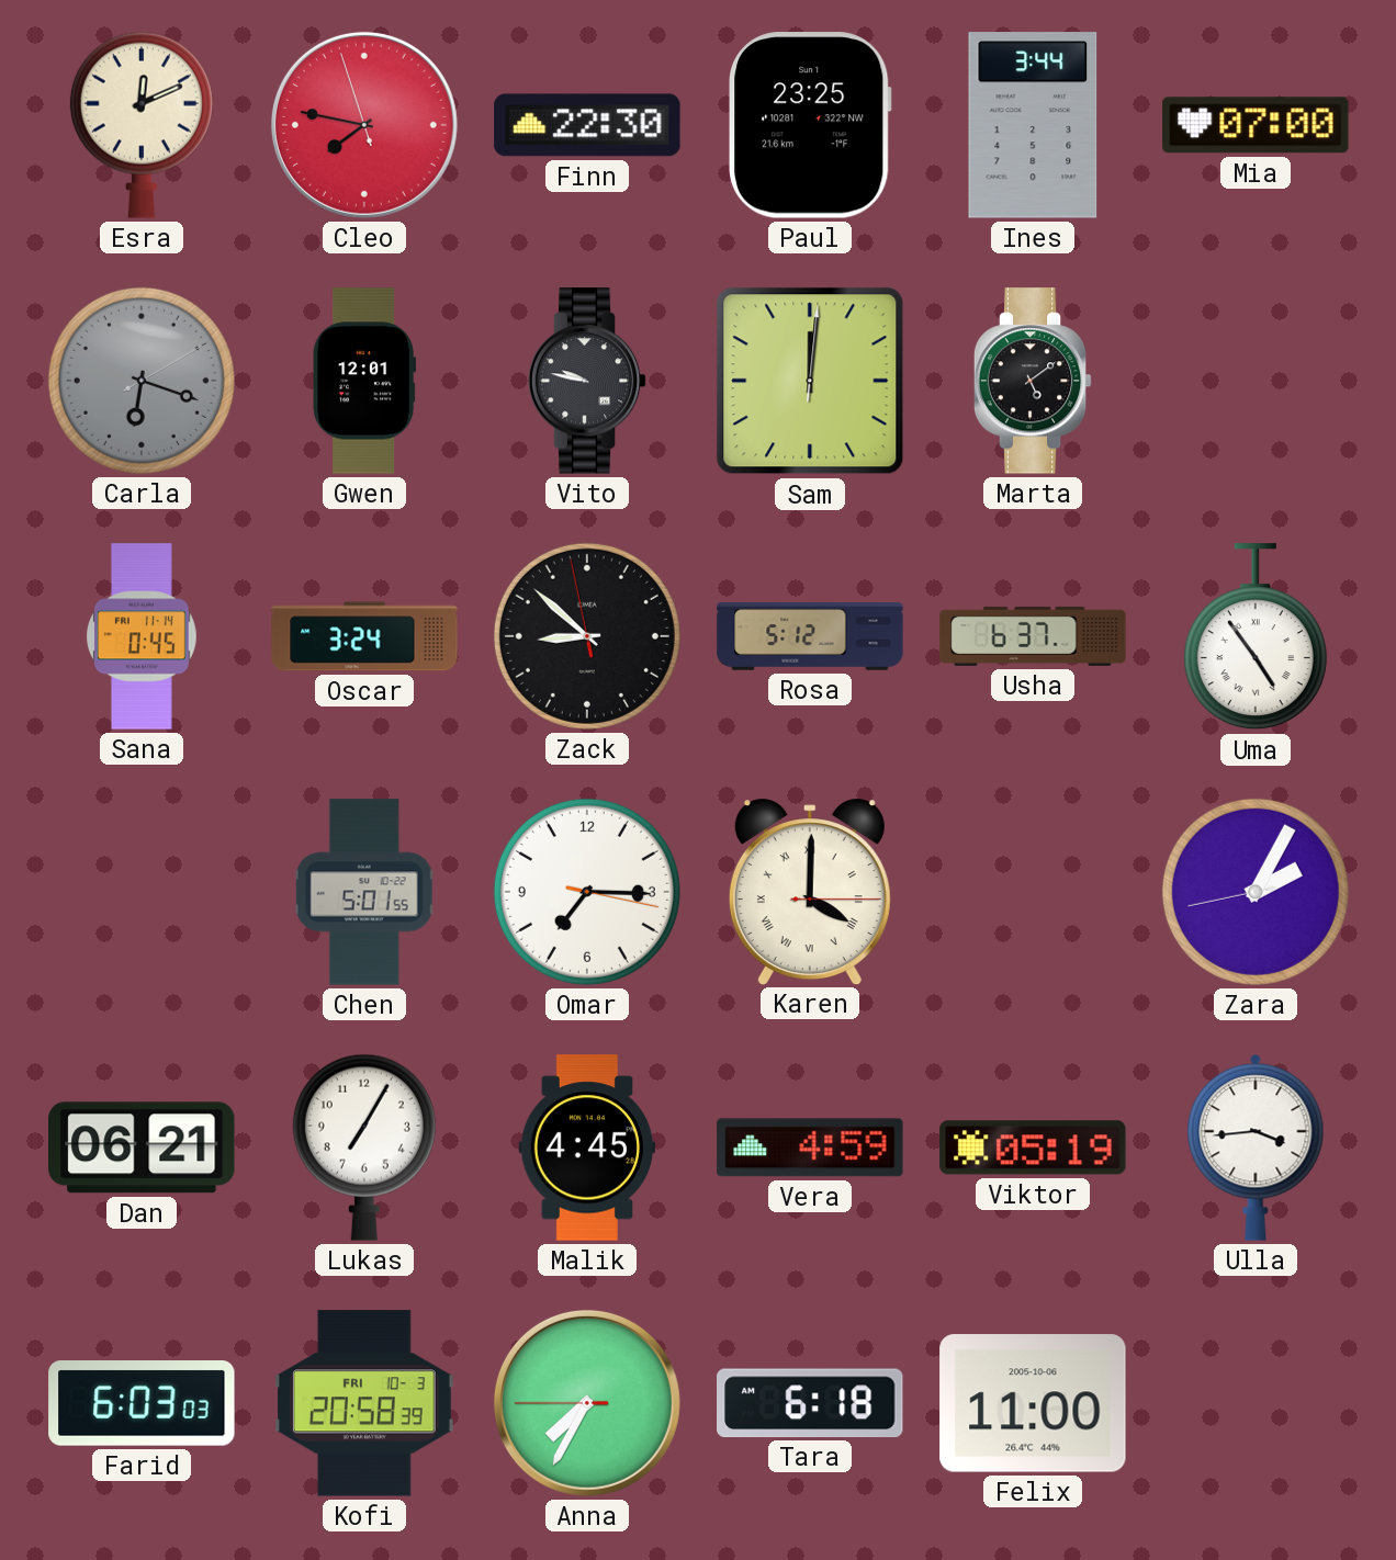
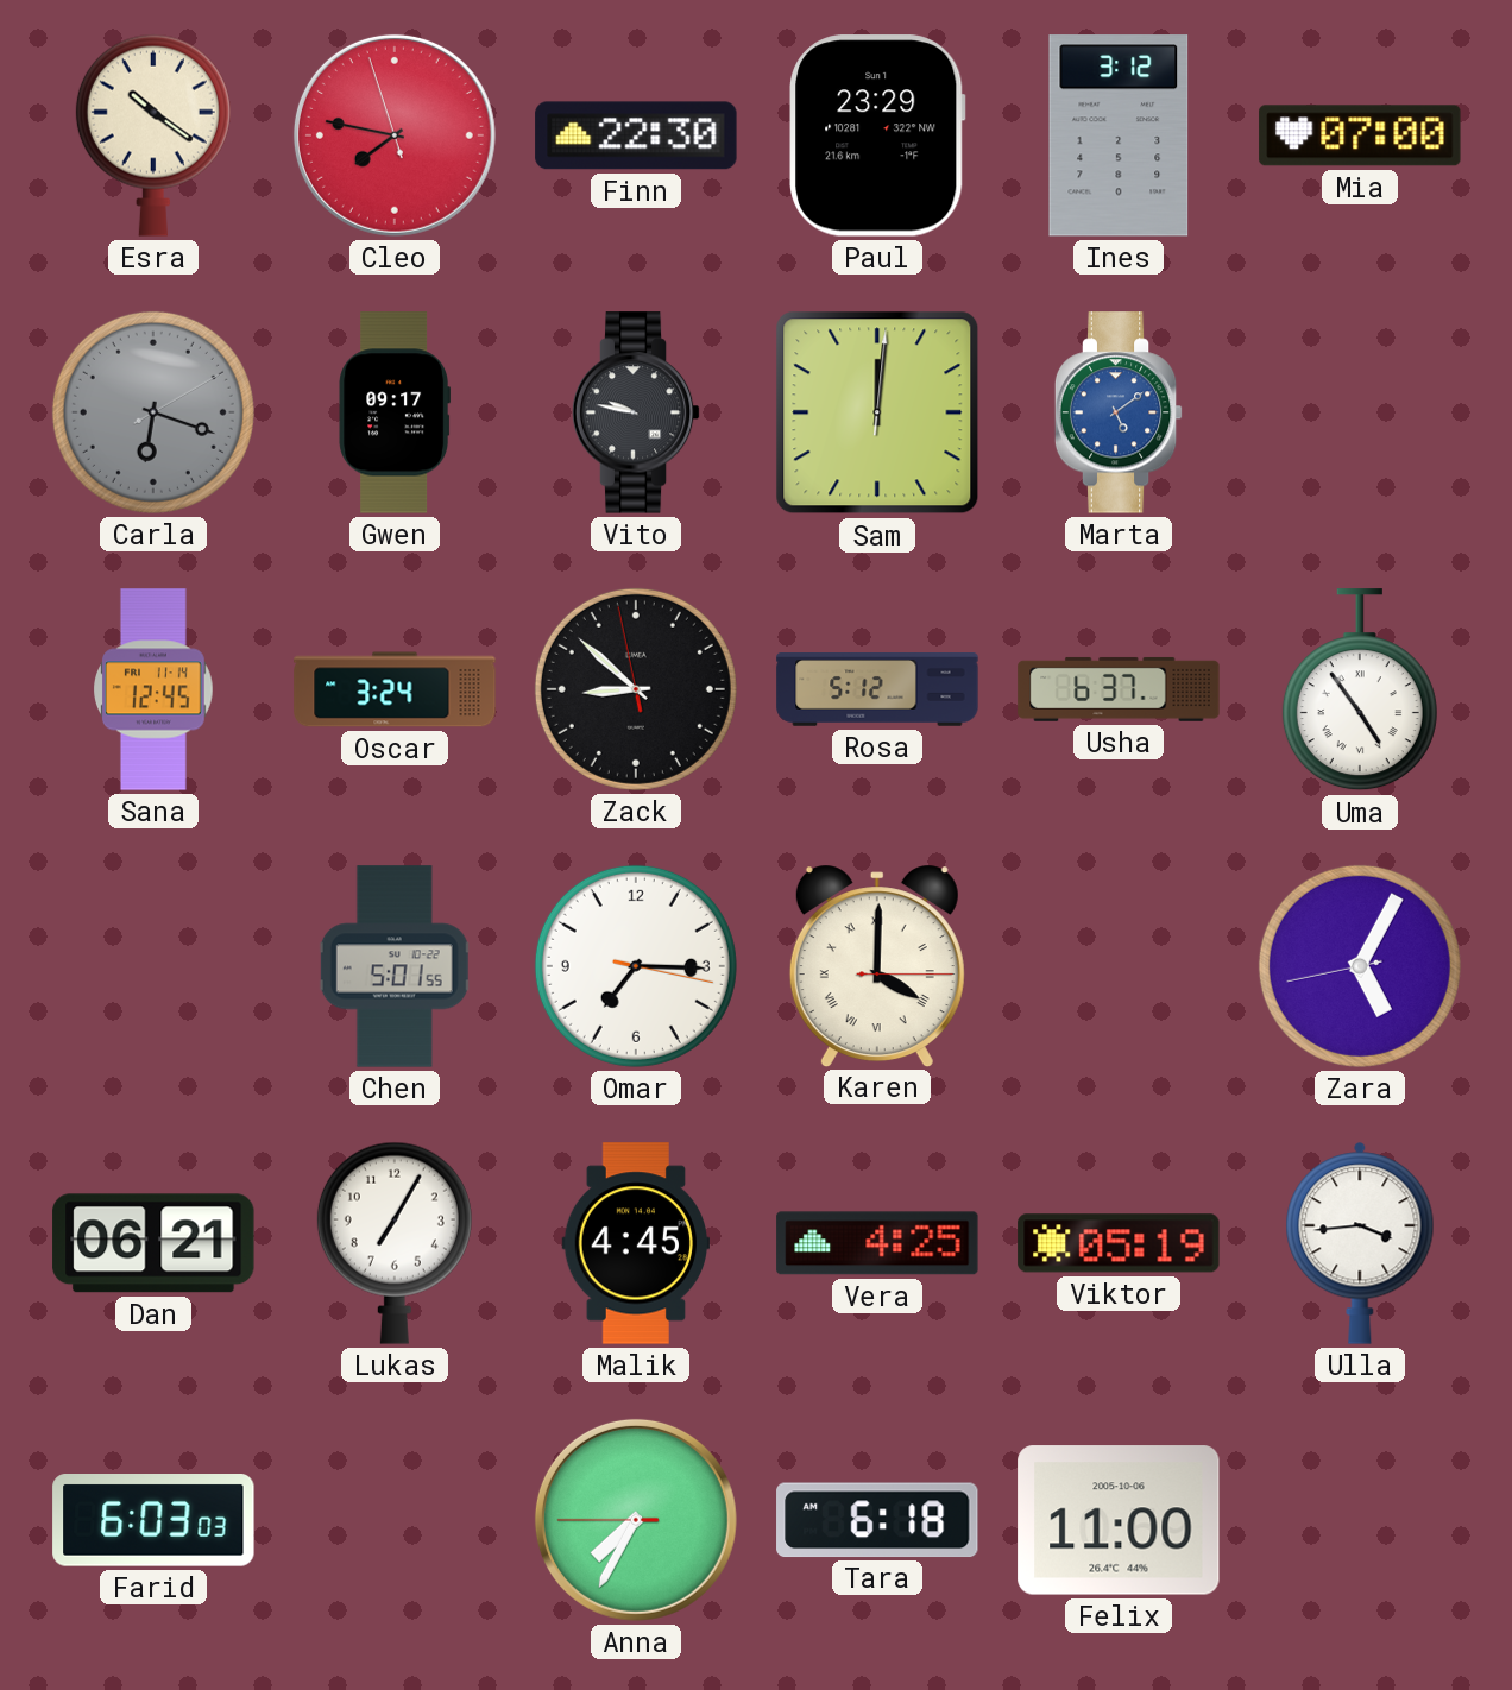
Esra: 12:11 -> 10:21 (153, 135)
Paul: 23:25 -> 23:29 (877, 135)
Ines: 3:44 -> 3:12 (1119, 135)
Gwen: 12:01 -> 09:17 (395, 412)
Marta dial: black -> blue (1119, 412)
Sana: 0:45 -> 12:45 (155, 689)
Zara: 2:04 -> 5:04 (1360, 966)
Vera: 4:59 -> 4:25 (877, 1243)
Kofi: 20:58 -> none (364, 1403)
